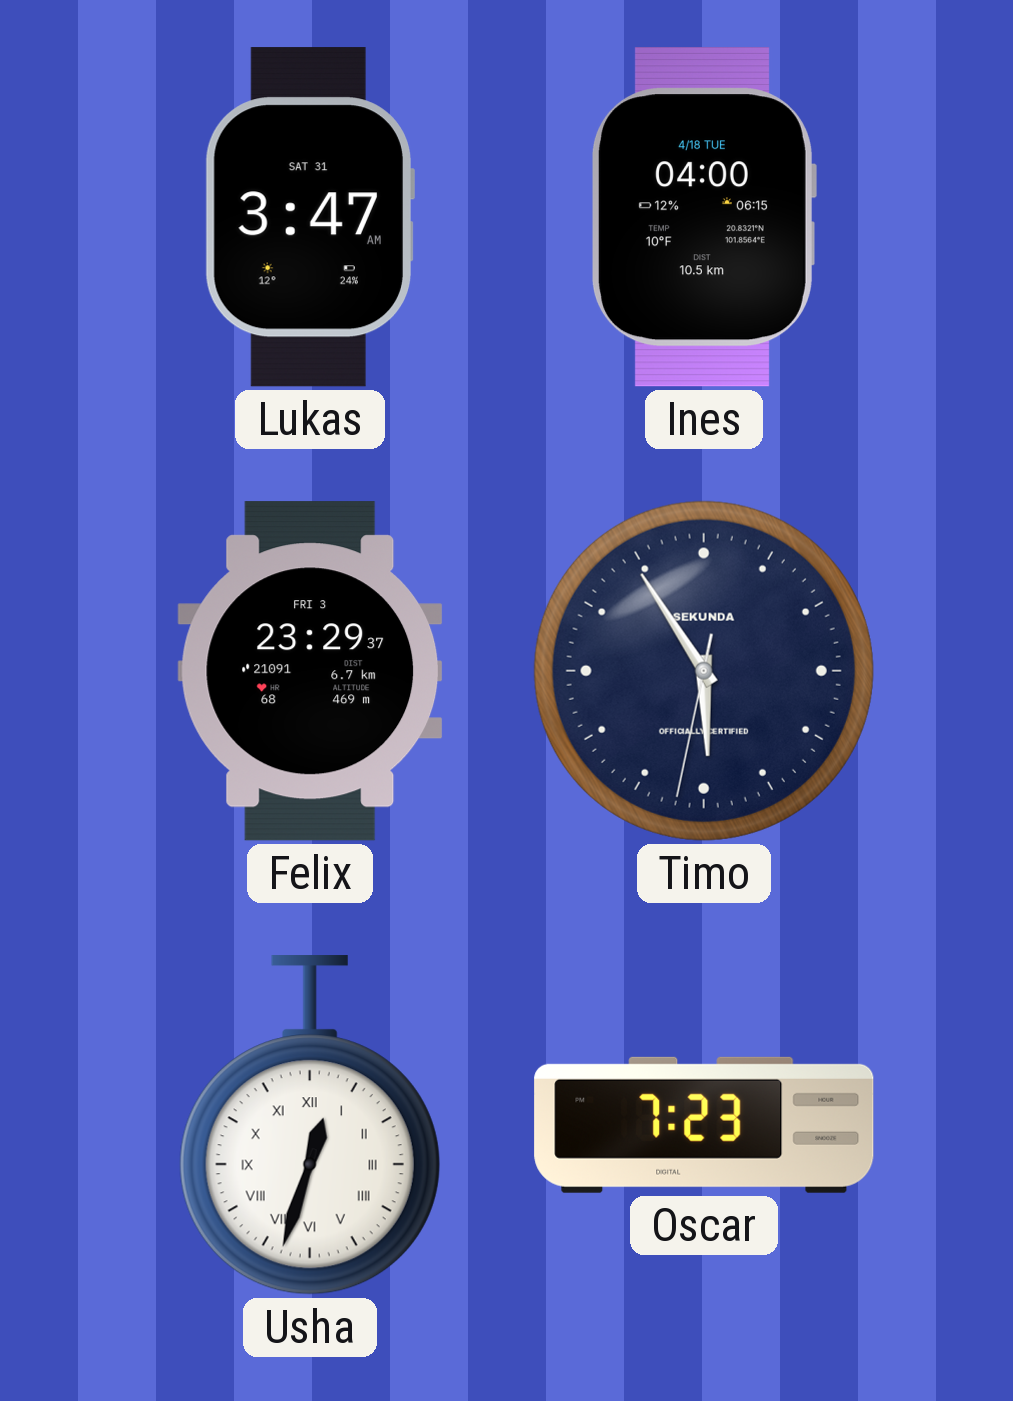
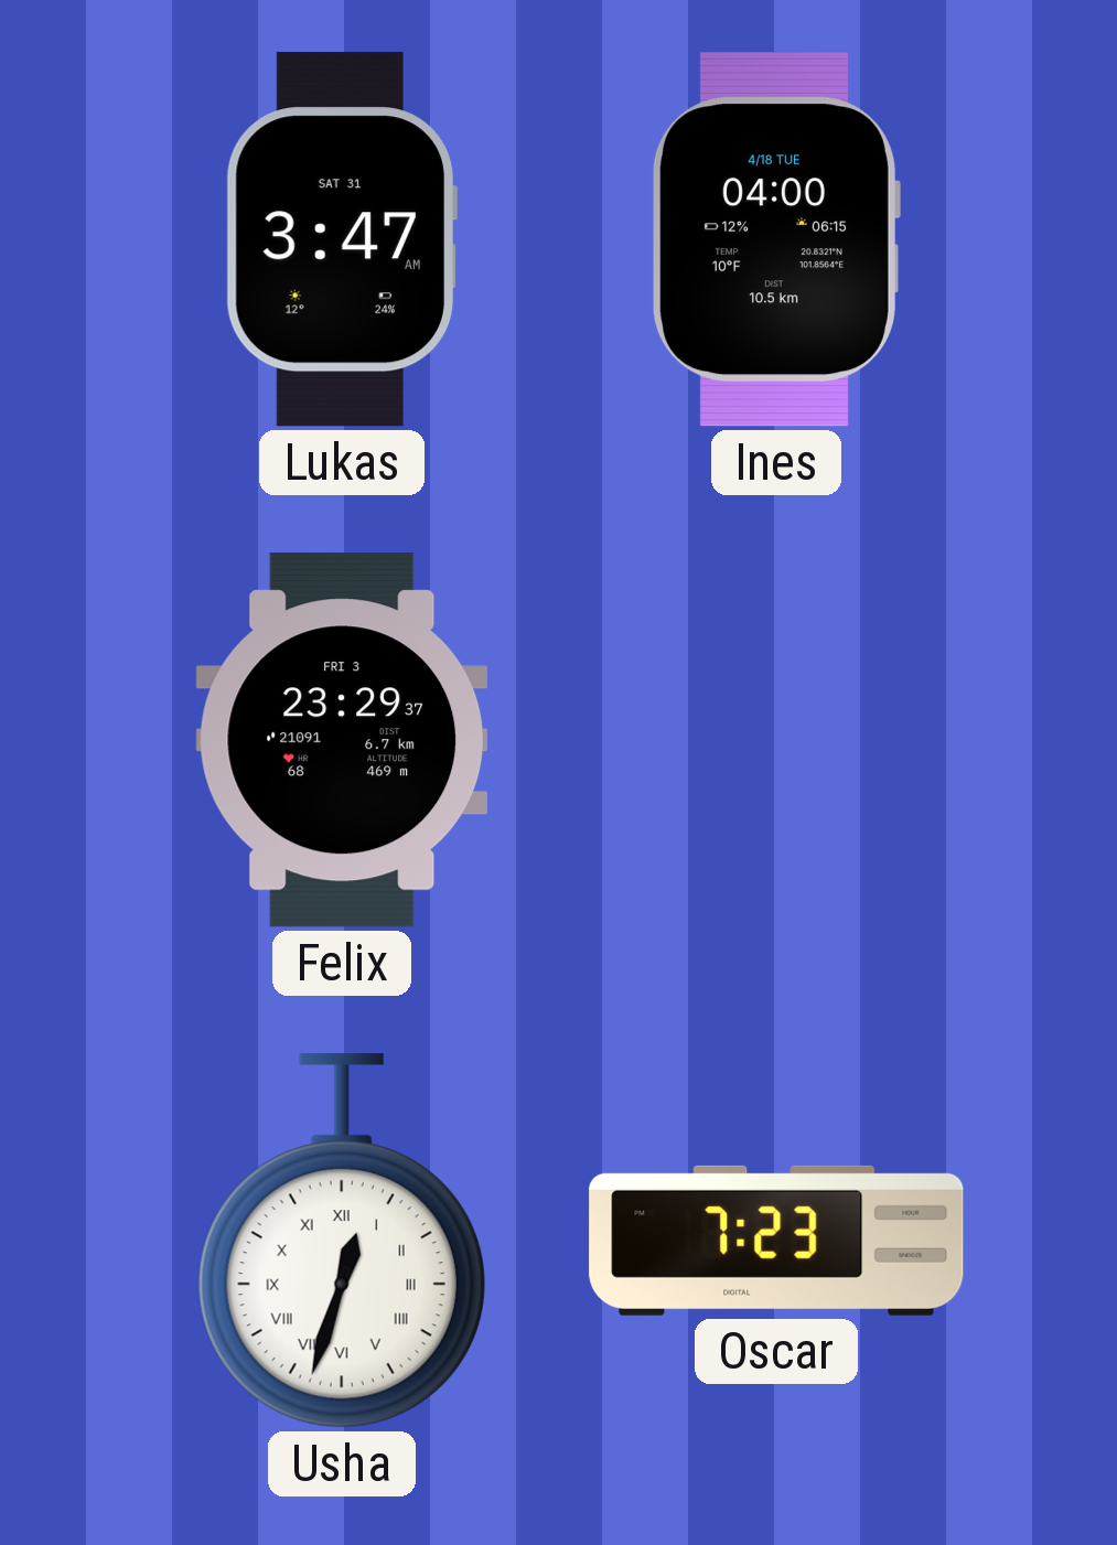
Timo: 5:54 -> none (704, 671)
